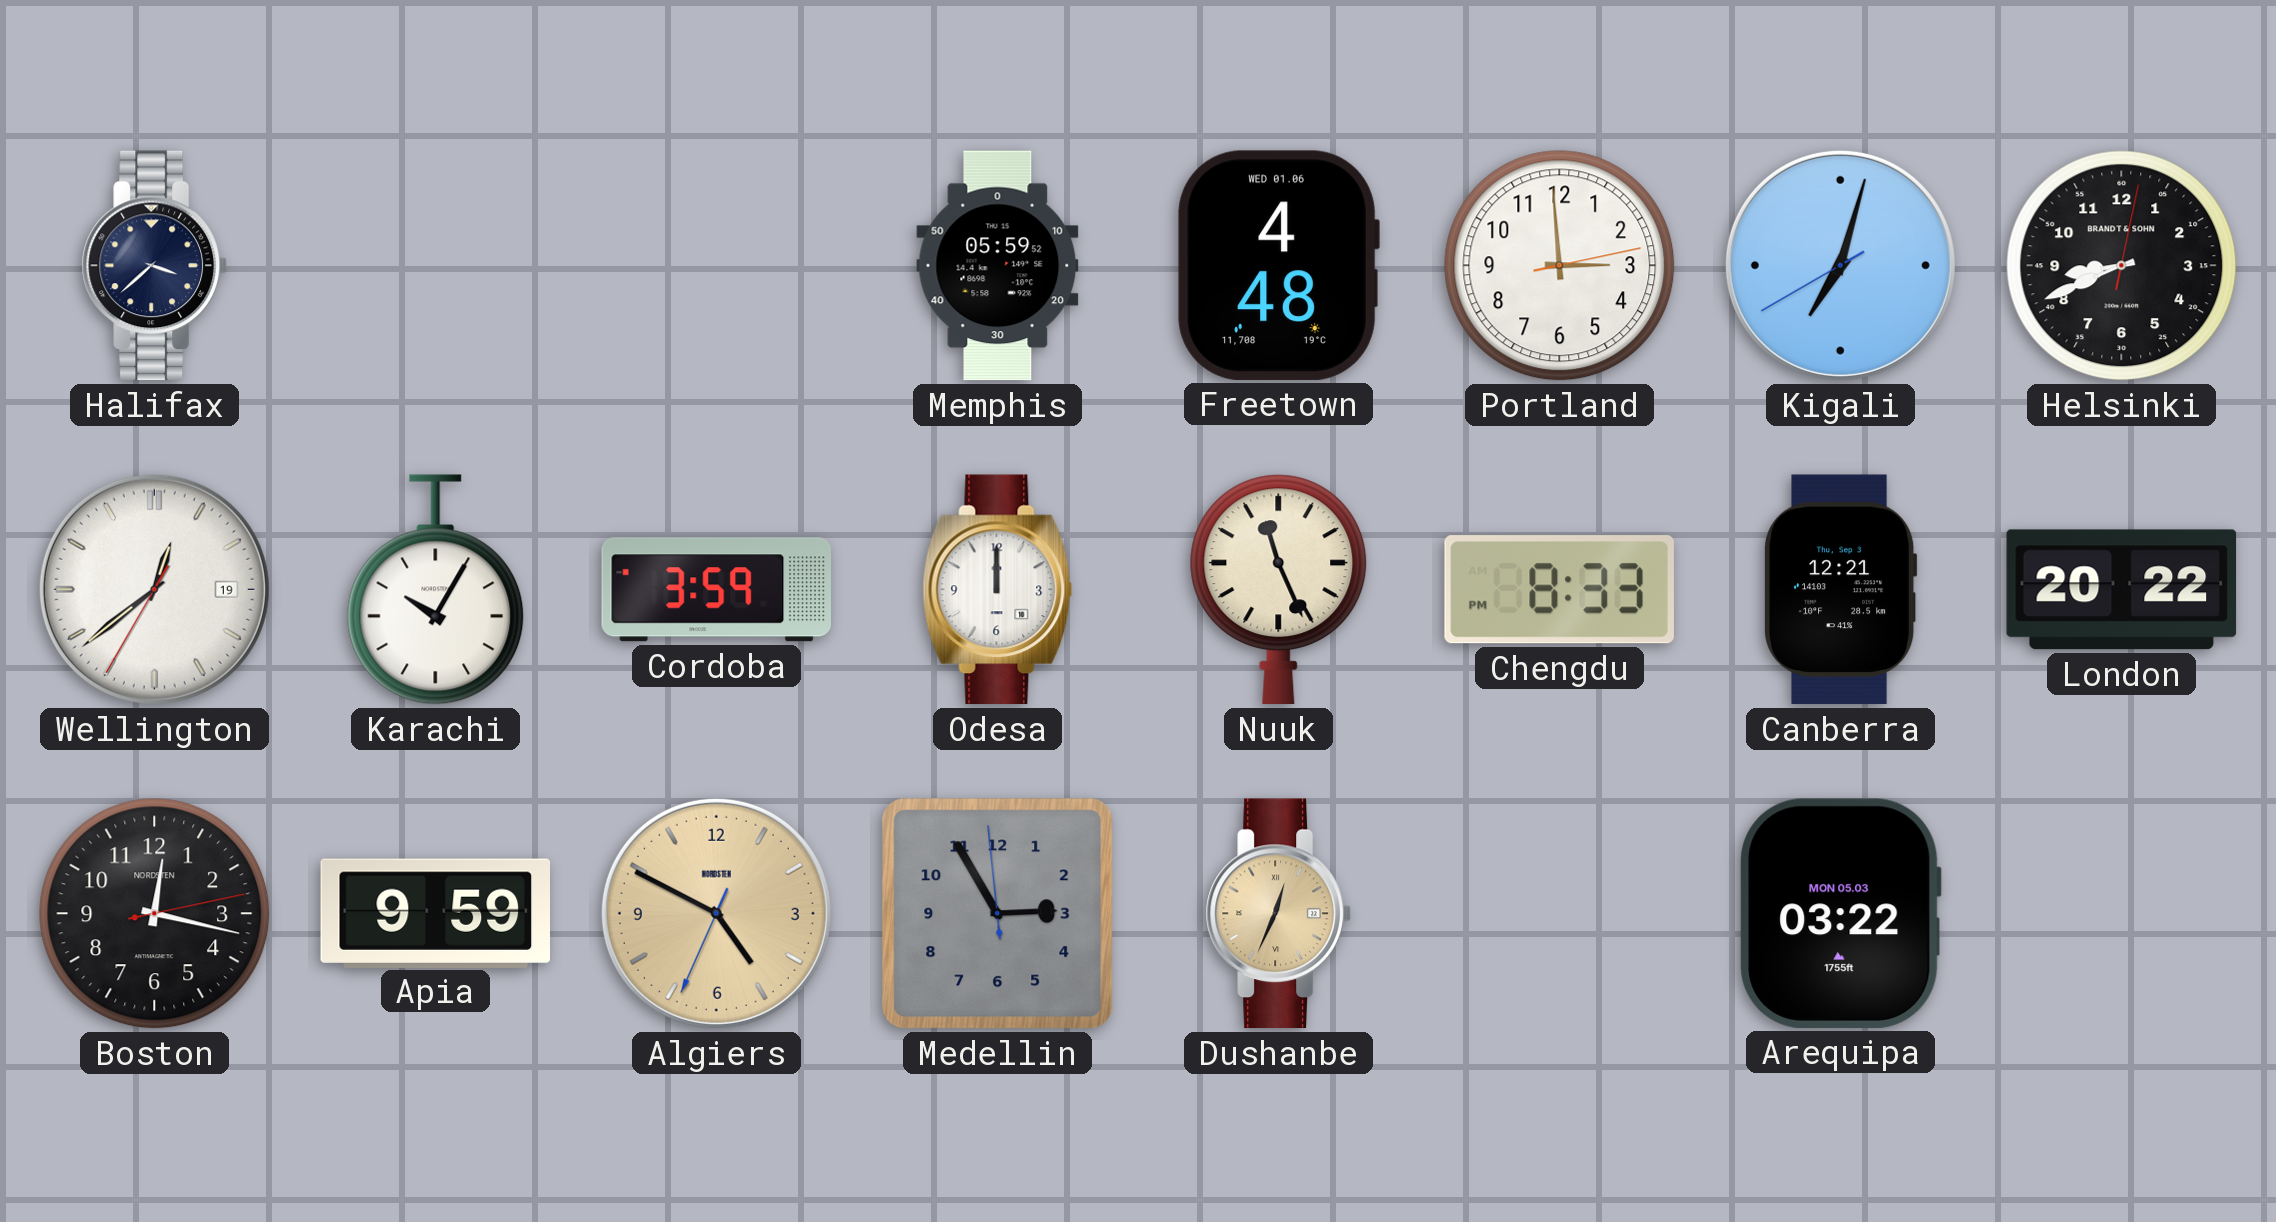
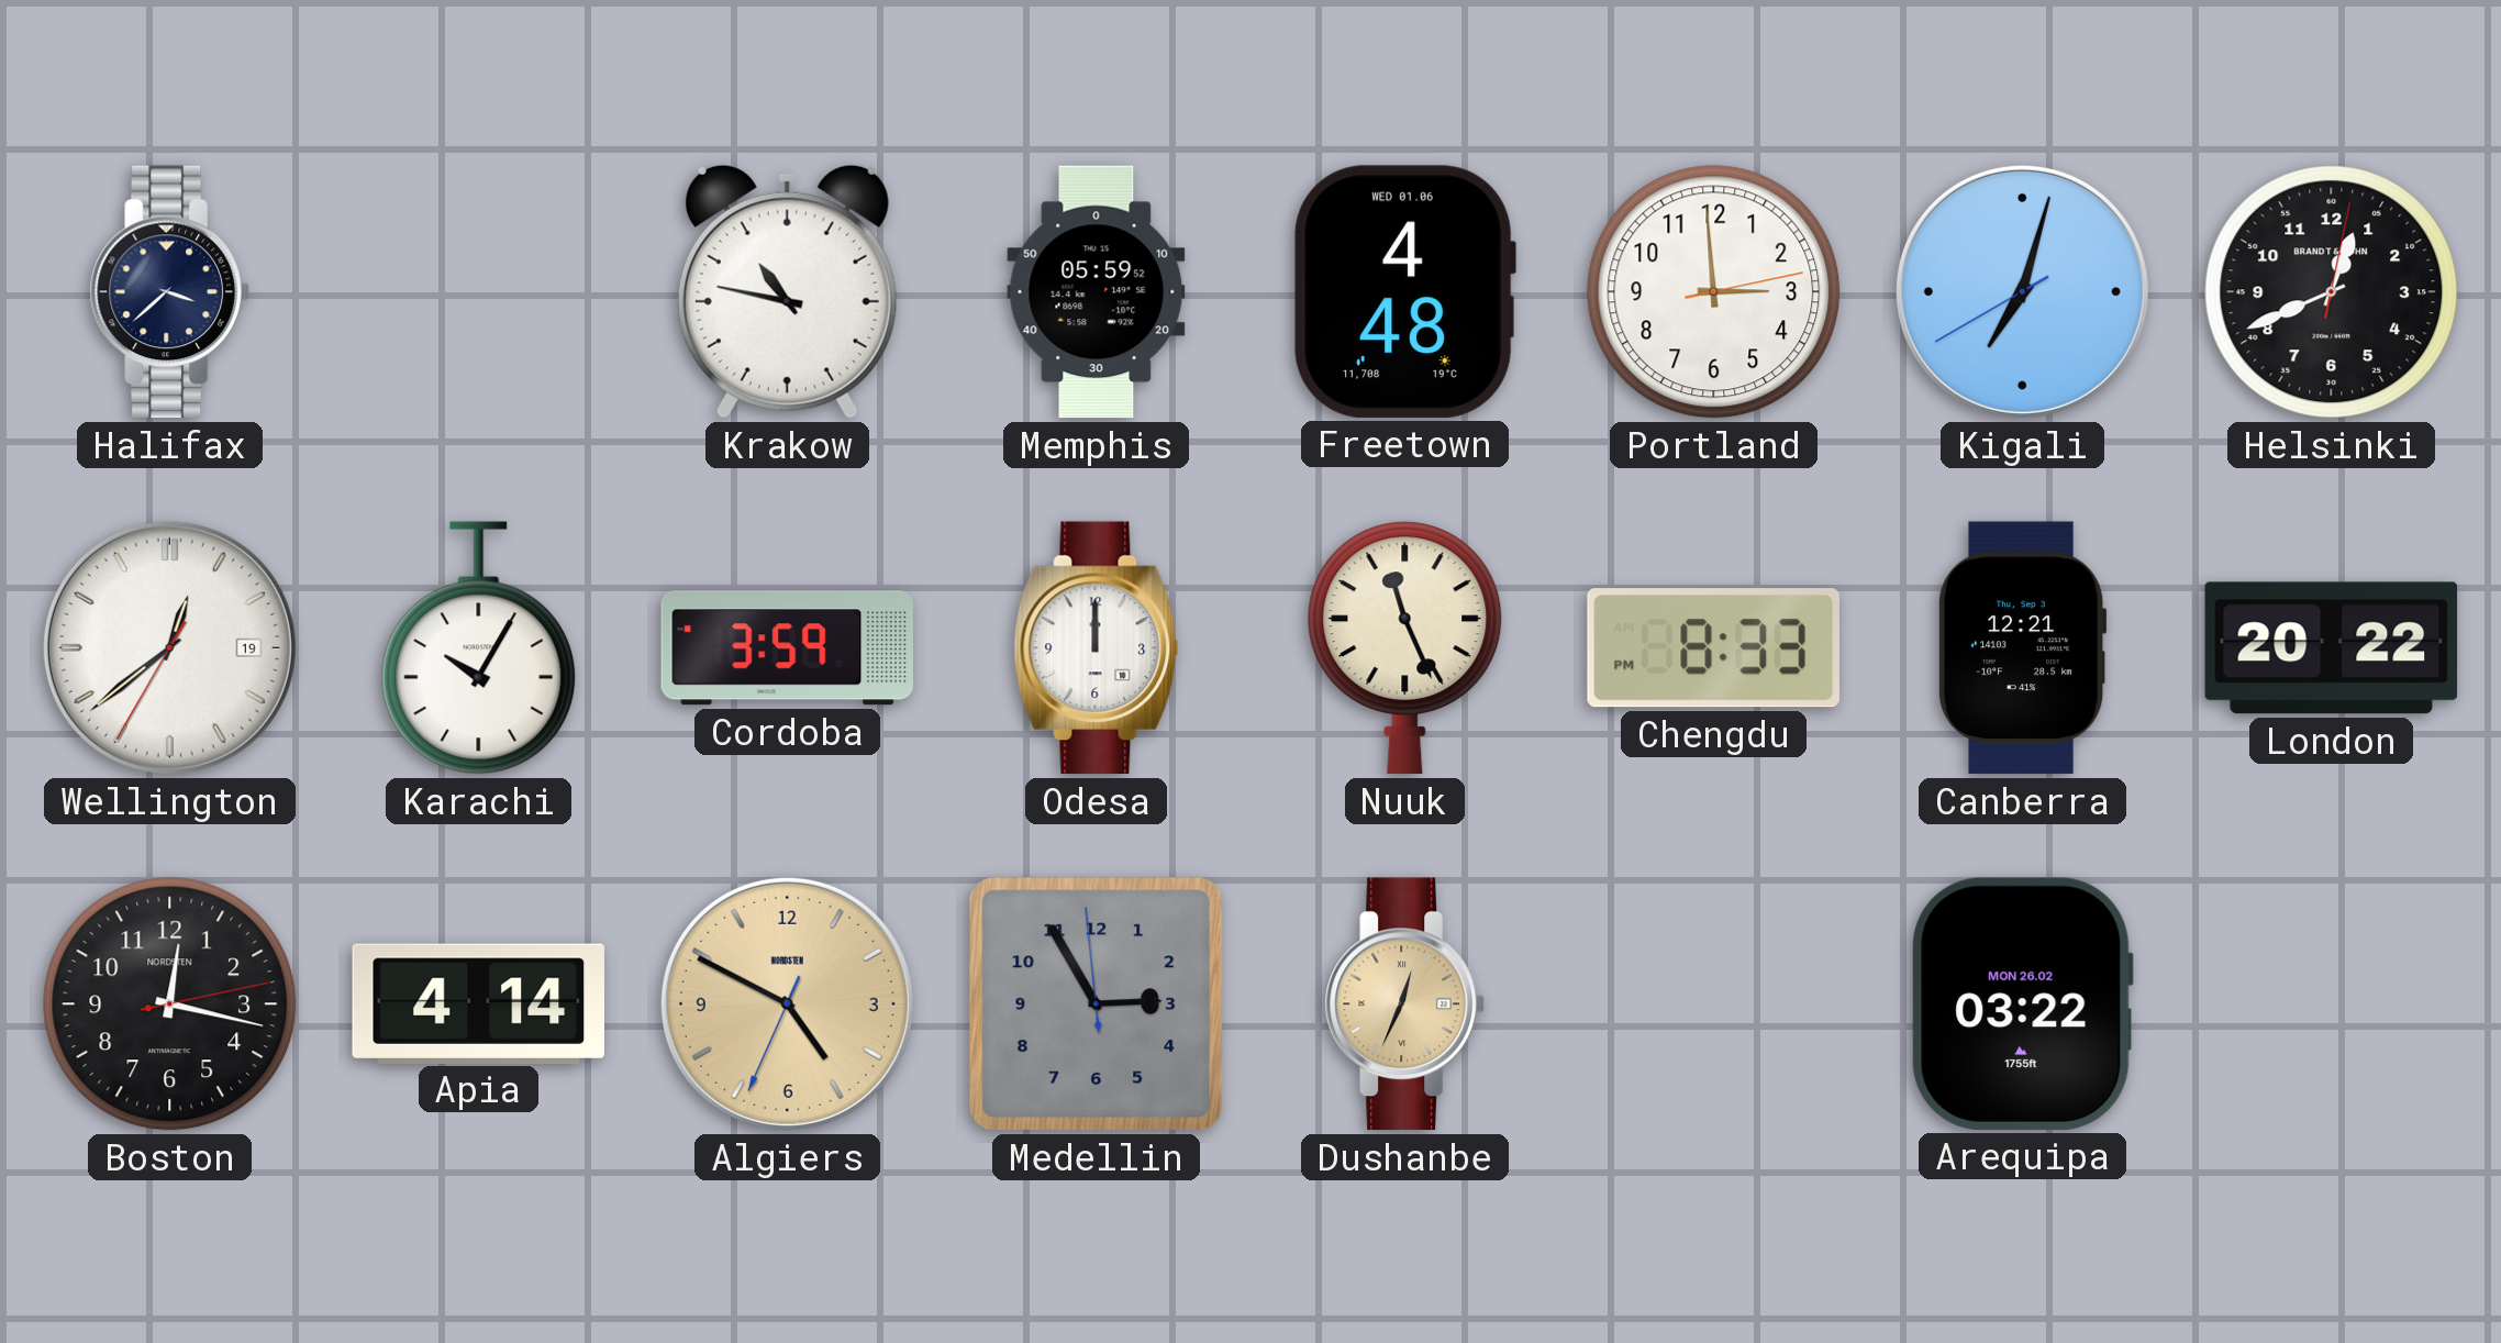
Krakow: none -> 10:47 (787, 291)
Helsinki: 8:41 -> 12:41 (2332, 292)
Apia: 9:59 -> 4:14 (478, 1003)
Arequipa date: MON 05.03 -> MON 26.02 (2022, 1003)
